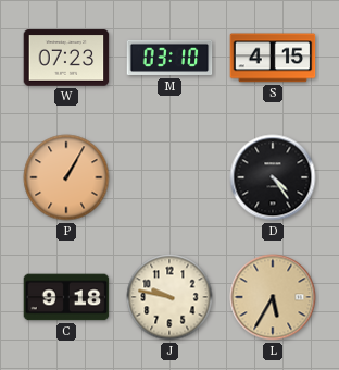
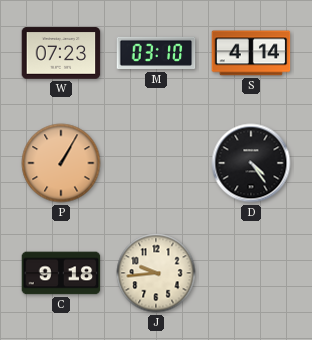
S: 4:15 -> 4:14 (251, 53)
J: 9:47 -> 9:44 (156, 273)
L: 5:35 -> none (273, 297)
